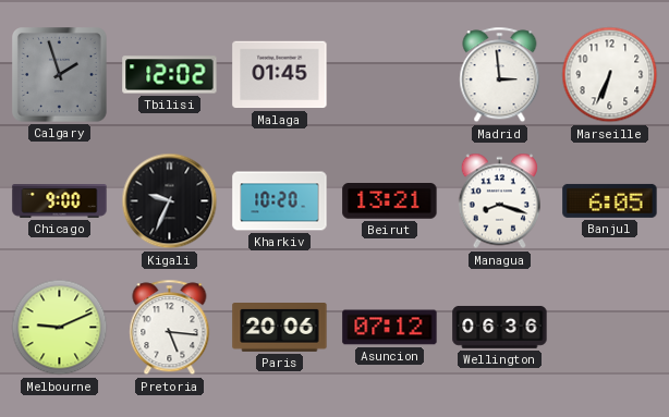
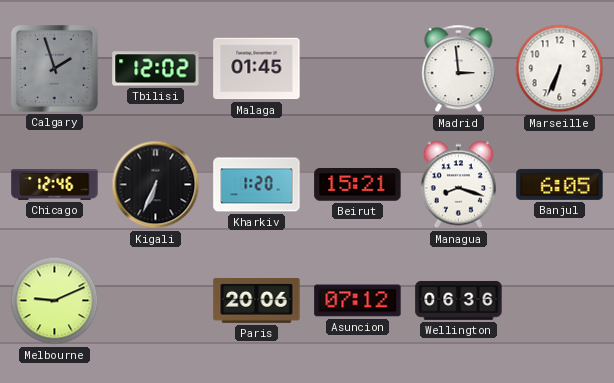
Chicago: 9:00 -> 12:46 (55, 185)
Kigali: 9:34 -> 6:34 (156, 185)
Kharkiv: 10:20 -> 1:20 (257, 185)
Beirut: 13:21 -> 15:21 (358, 185)
Pretoria: 5:16 -> none (170, 328)
